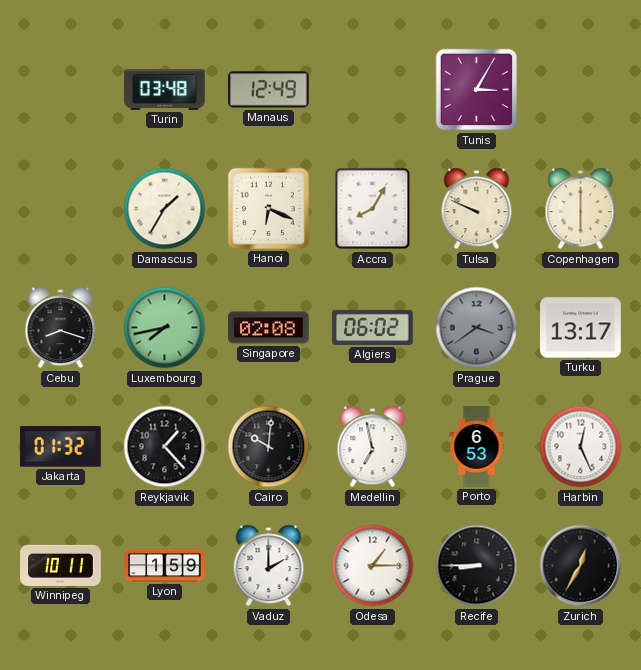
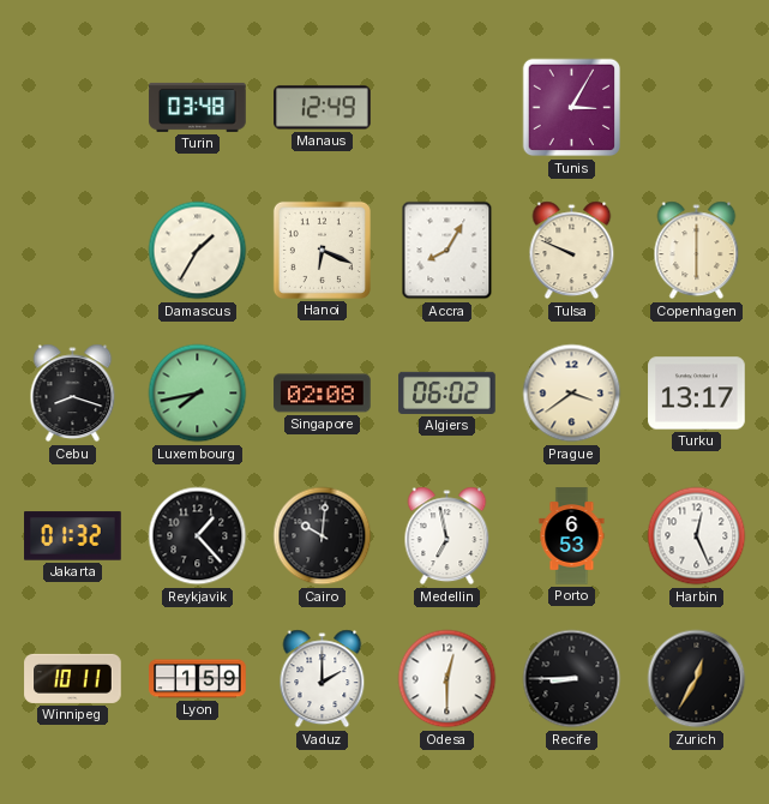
Prague dial: grey -> cream (572, 394)
Odesa: 1:15 -> 12:30 (447, 679)
